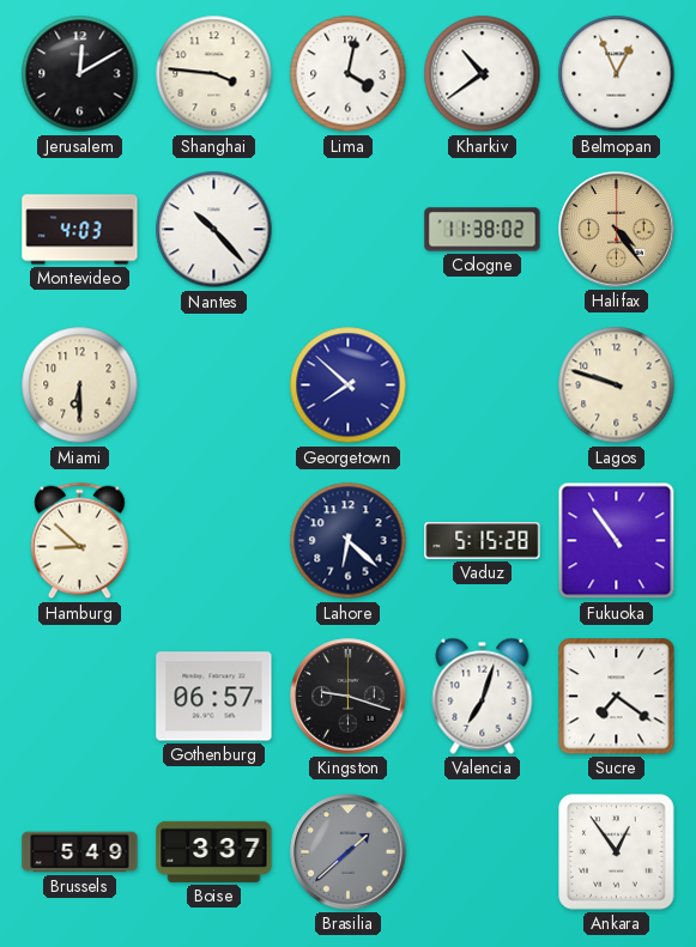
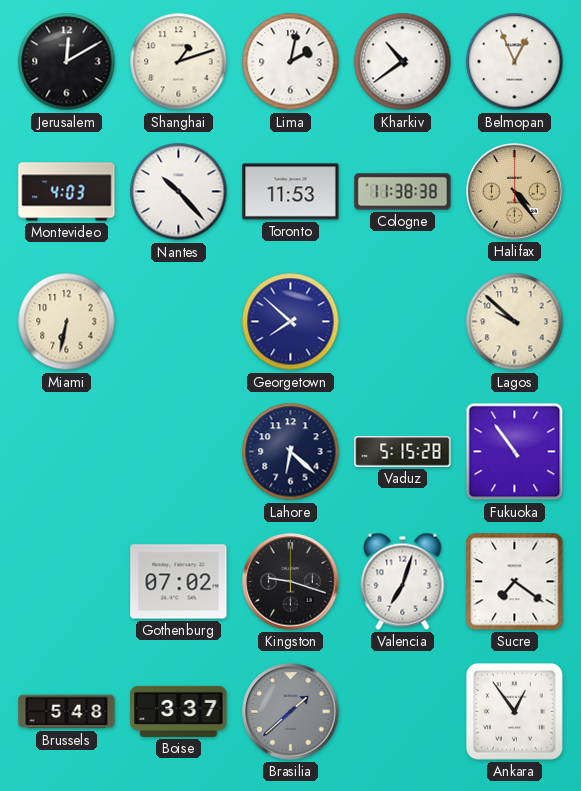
Shanghai: 3:46 -> 1:12 (179, 62)
Lima: 4:02 -> 2:02 (291, 62)
Toronto: none -> 11:53 (291, 192)
Cologne: 11:38:02 -> 11:38:38 (403, 192)
Miami: 6:30 -> 6:32 (67, 322)
Lagos: 9:48 -> 9:52 (515, 322)
Hamburg: 8:52 -> none (79, 541)
Gothenburg: 06:57 -> 07:02 (179, 582)
Brussels: 5:49 -> 5:48 (67, 712)
